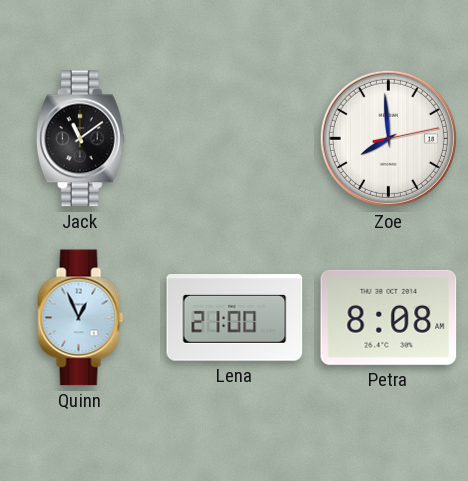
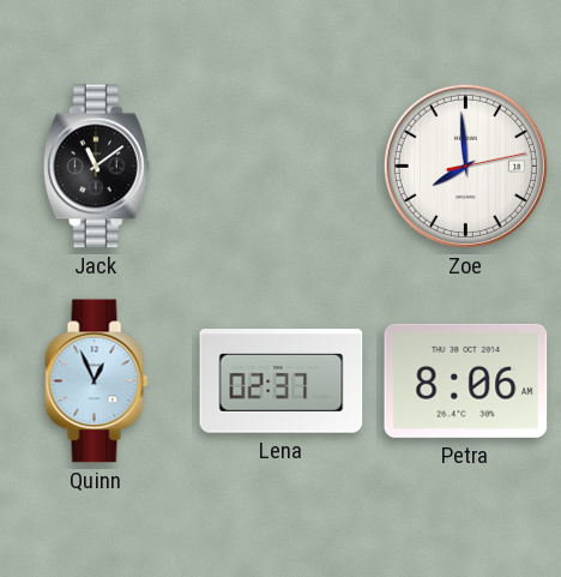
Lena: 21:00 -> 02:37 (282, 381)
Petra: 8:08 -> 8:06 (466, 380)
